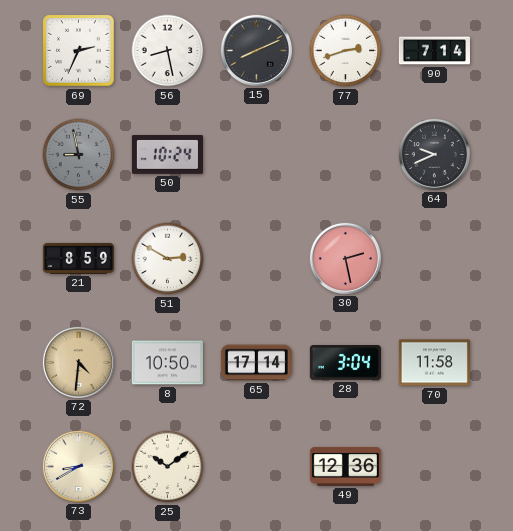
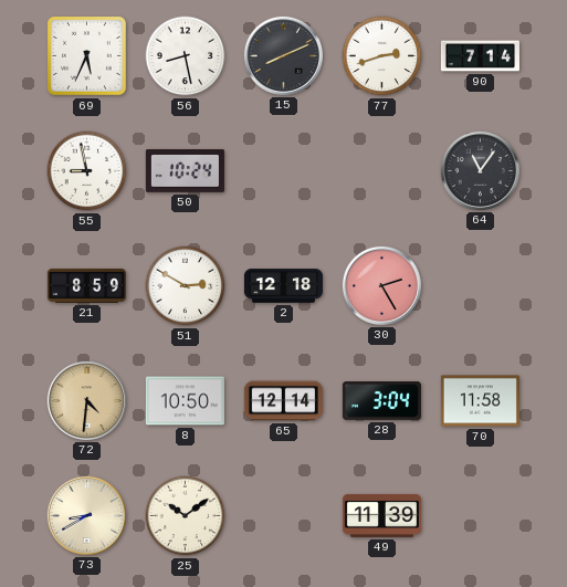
69: 2:34 -> 5:34 (87, 56)
55 dial: grey -> white (87, 171)
64: 9:41 -> 11:06 (480, 170)
2: none -> 12:18 (283, 286)
30: 2:28 -> 2:25 (381, 285)
65: 17:14 -> 12:14 (283, 401)
49: 12:36 -> 11:39 (381, 515)
